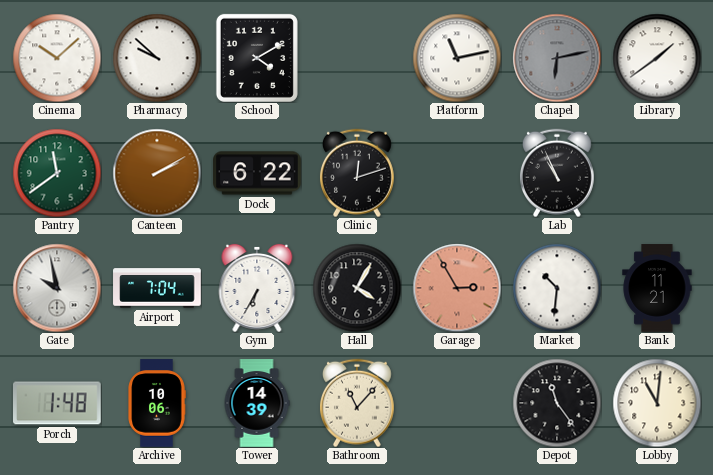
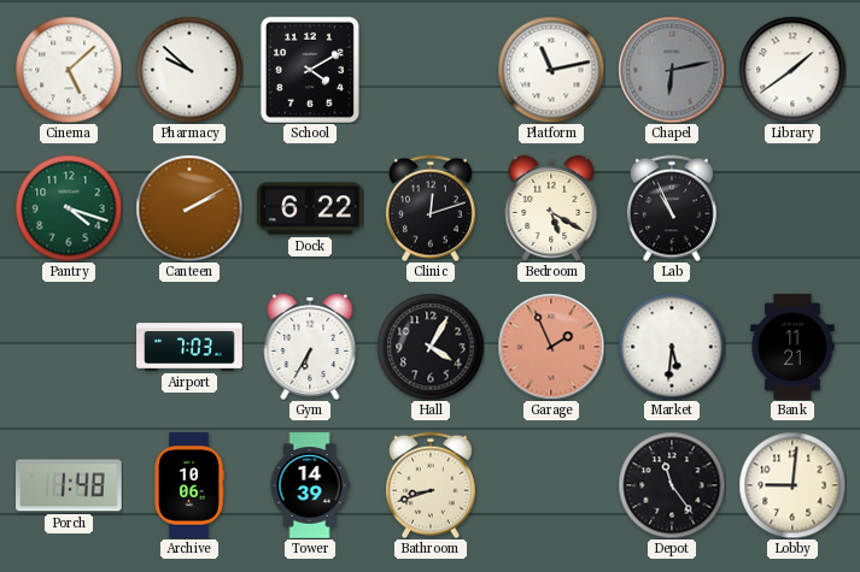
Cinema: 10:08 -> 5:08 (69, 70)
Pantry: 11:39 -> 4:18 (69, 208)
Bedroom: none -> 5:20 (551, 208)
Gate: 9:58 -> none (57, 288)
Airport: 7:04 -> 7:03 (189, 347)
Garage: 2:55 -> 1:56 (551, 347)
Market: 10:31 -> 5:31 (672, 347)
Bathroom: 11:07 -> 8:42 (431, 485)
Lobby: 11:01 -> 9:01 (792, 485)
